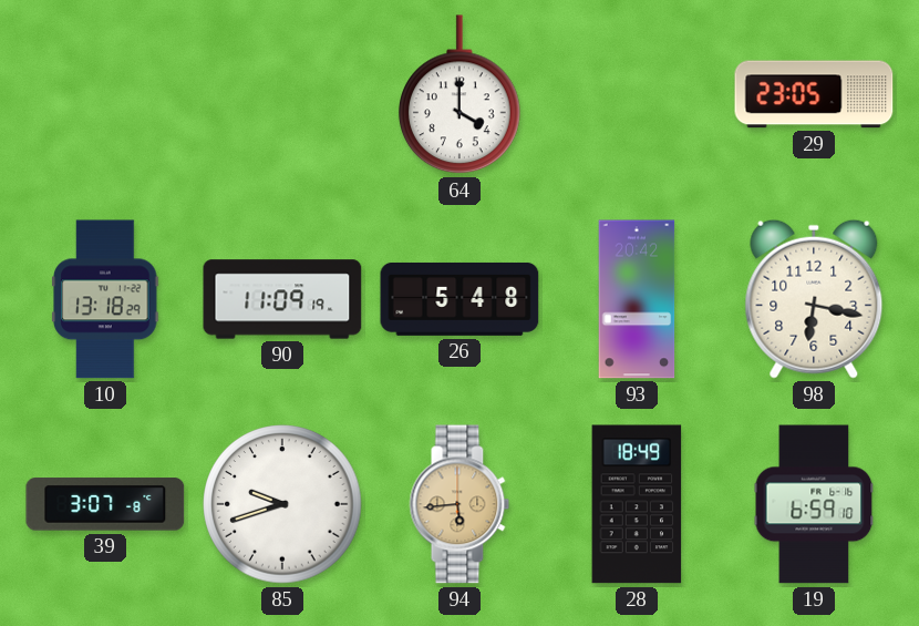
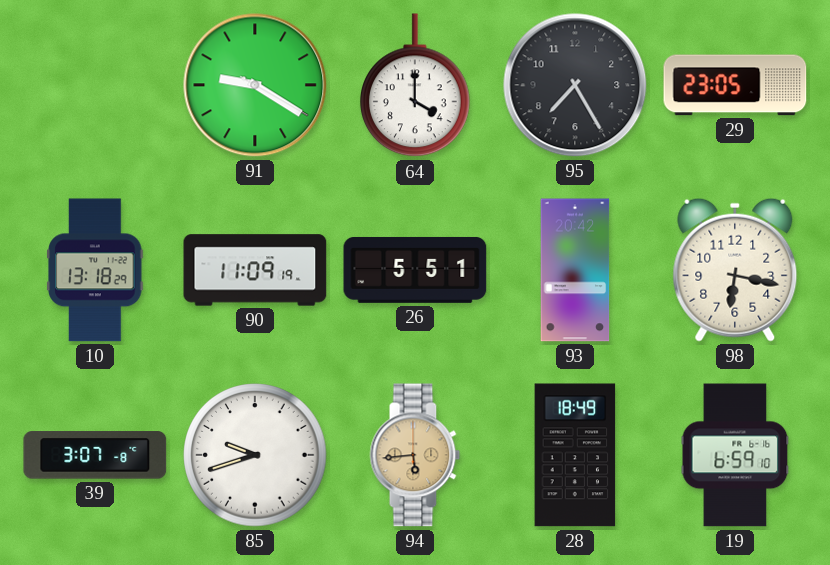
91: none -> 9:20 (255, 85)
95: none -> 7:25 (575, 85)
26: 5:48 -> 5:51 (415, 270)
